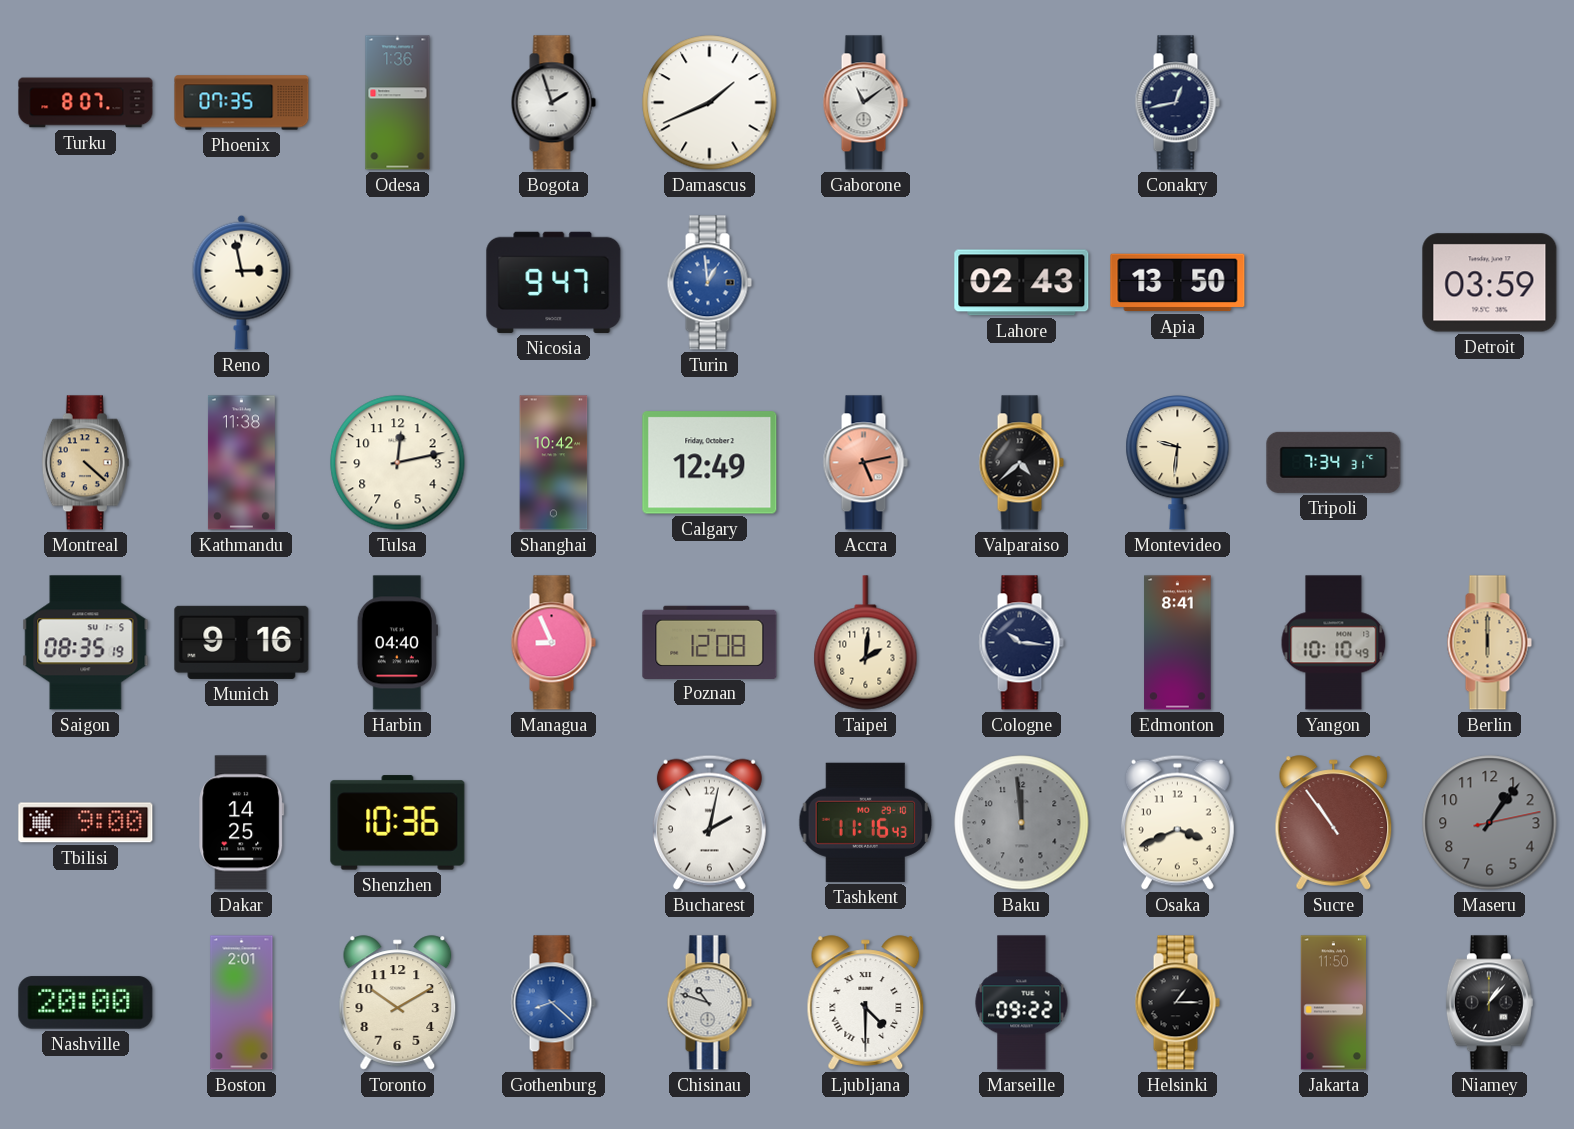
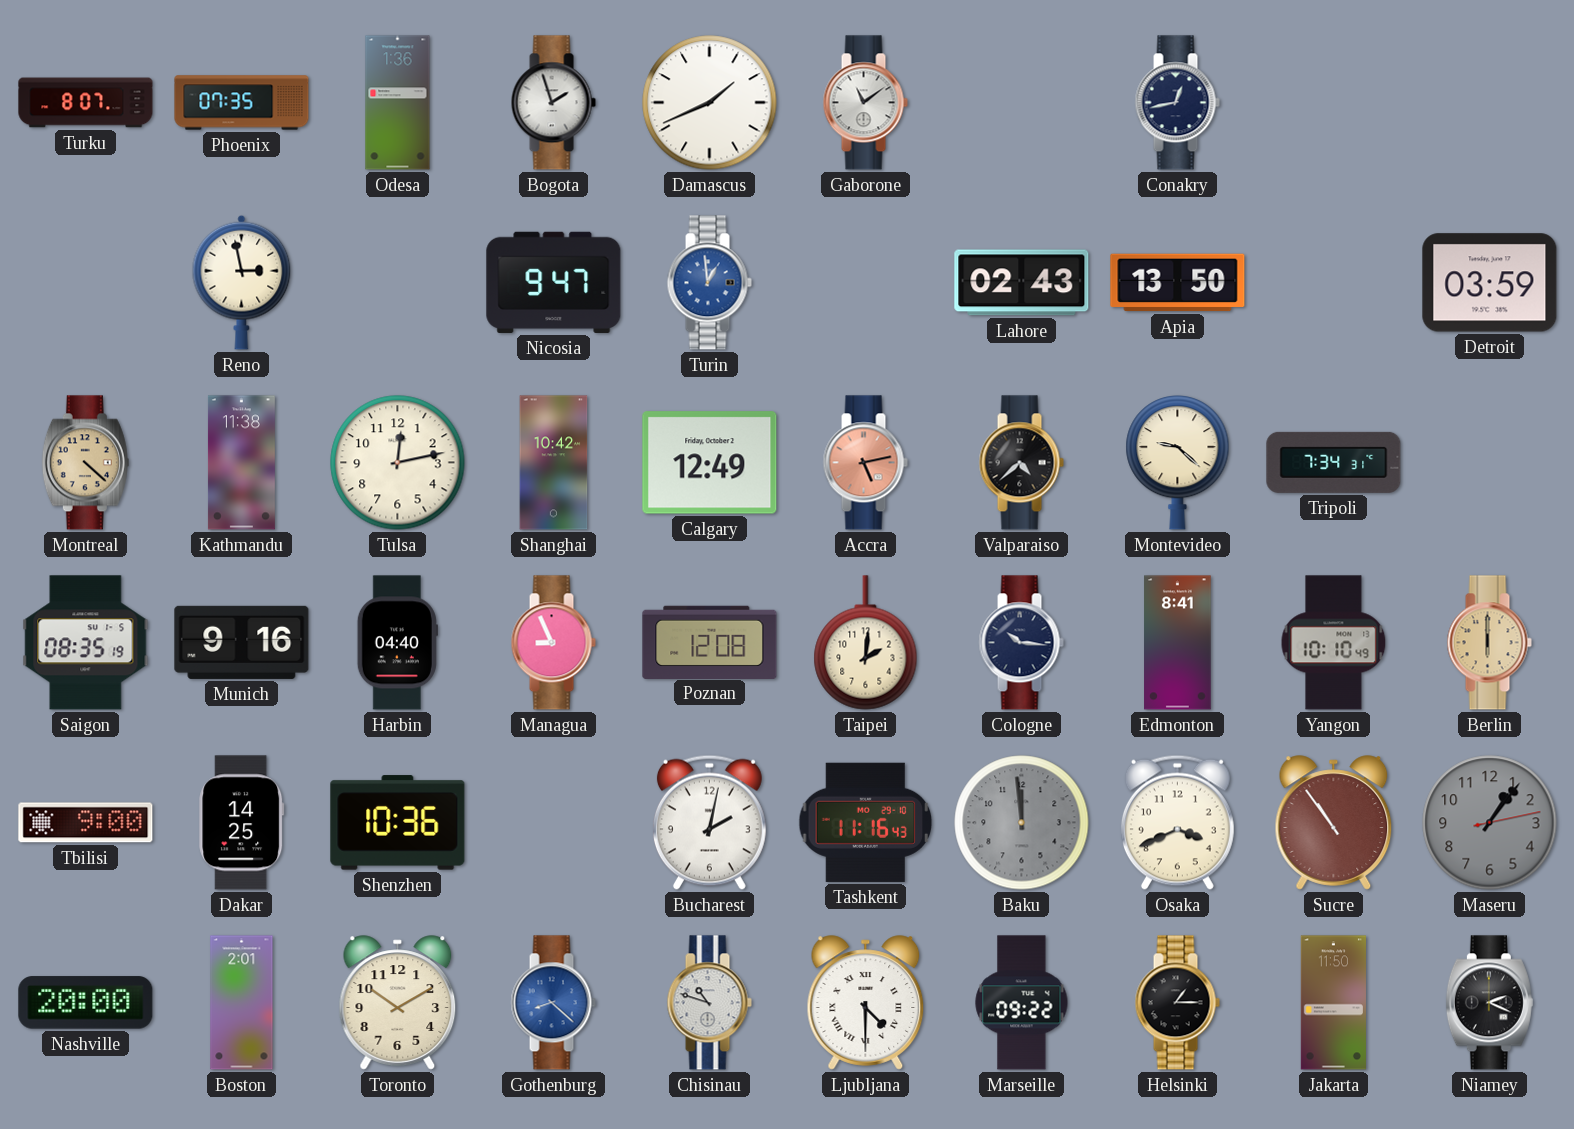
Montevideo: 9:31 -> 9:22 (1178, 463)
Niamey: 1:07 -> 2:19 (1489, 1003)
